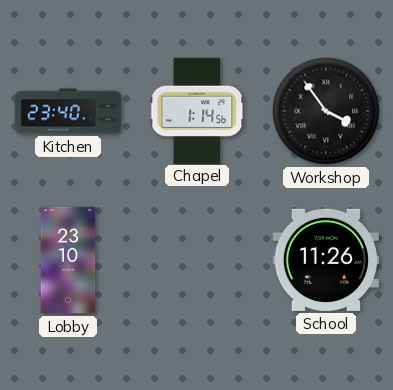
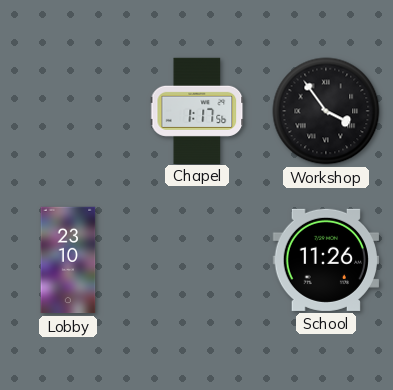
Kitchen: 23:40 -> none (68, 111)
Chapel: 1:14 -> 1:17 (197, 110)
